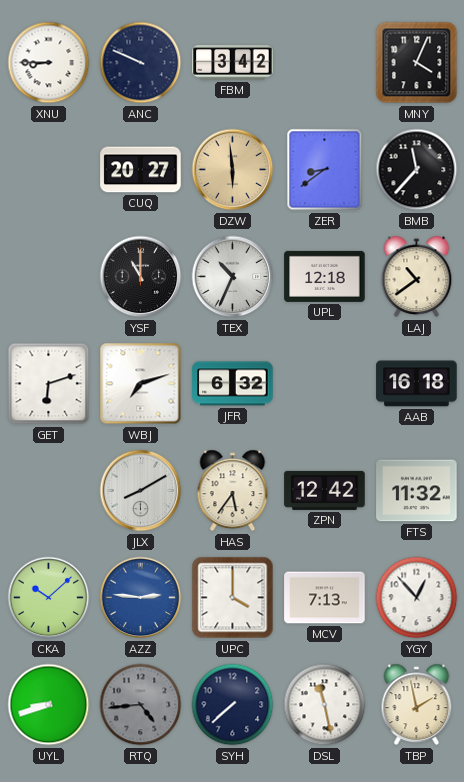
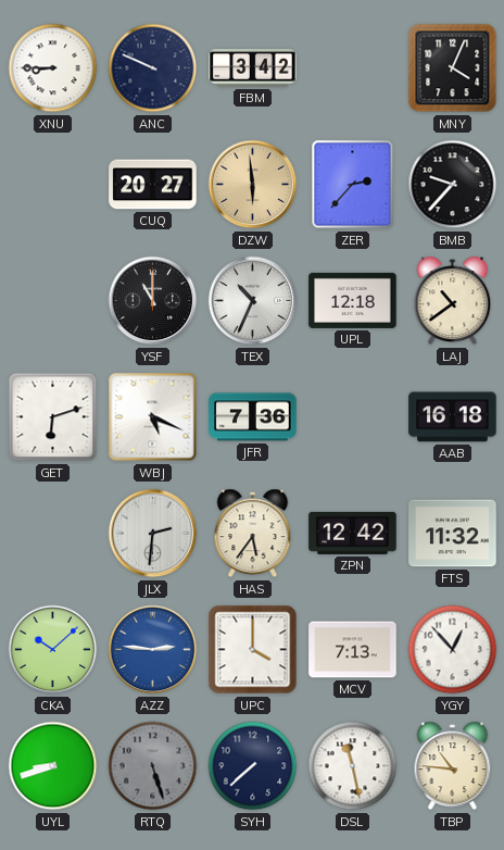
ZER: 8:39 -> 2:37 (353, 185)
BMB: 11:37 -> 9:37 (453, 185)
WBJ: 7:12 -> 5:19 (153, 417)
JFR: 6:32 -> 7:36 (253, 417)
JLX: 8:10 -> 2:31 (153, 534)
RTQ: 4:44 -> 5:27 (153, 766)
TBP: 1:58 -> 10:46 (453, 766)
